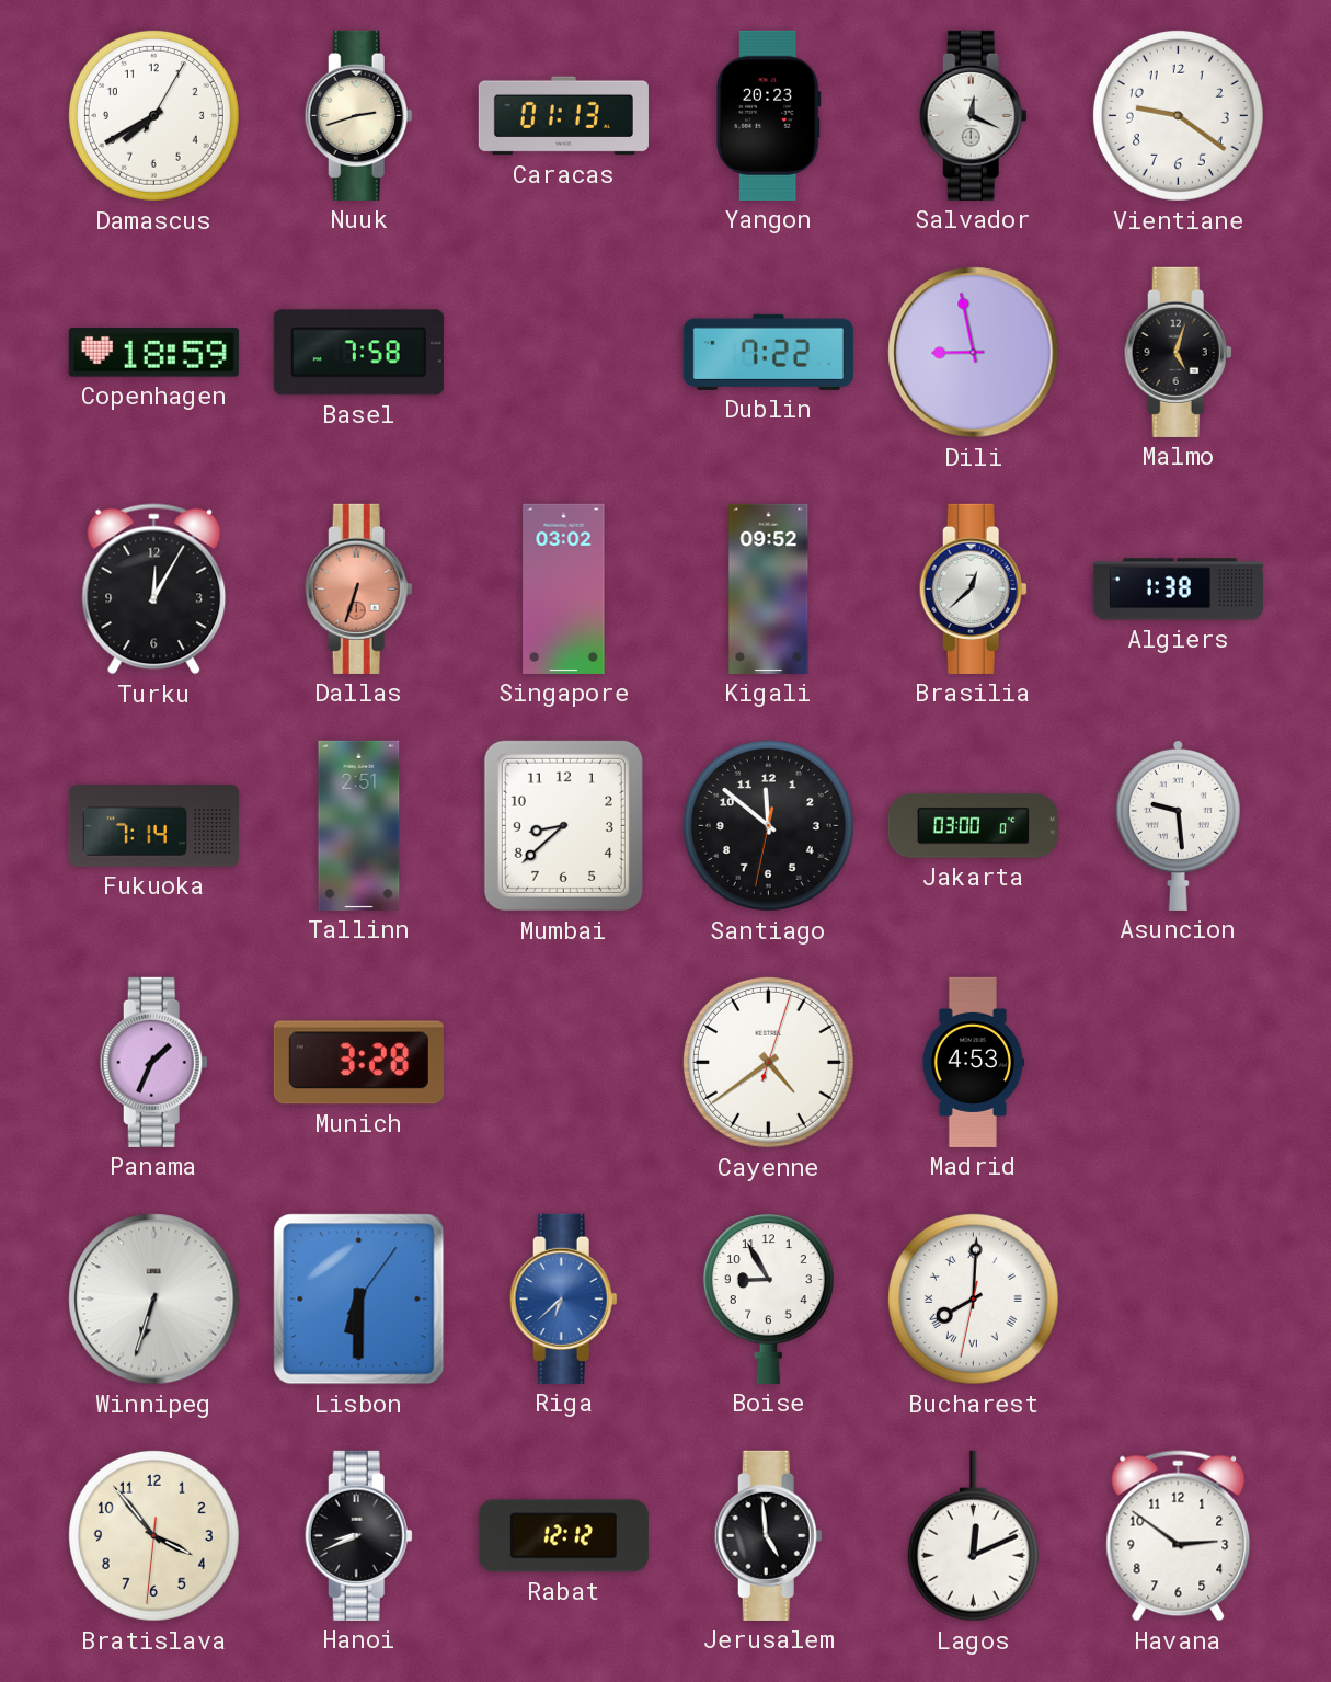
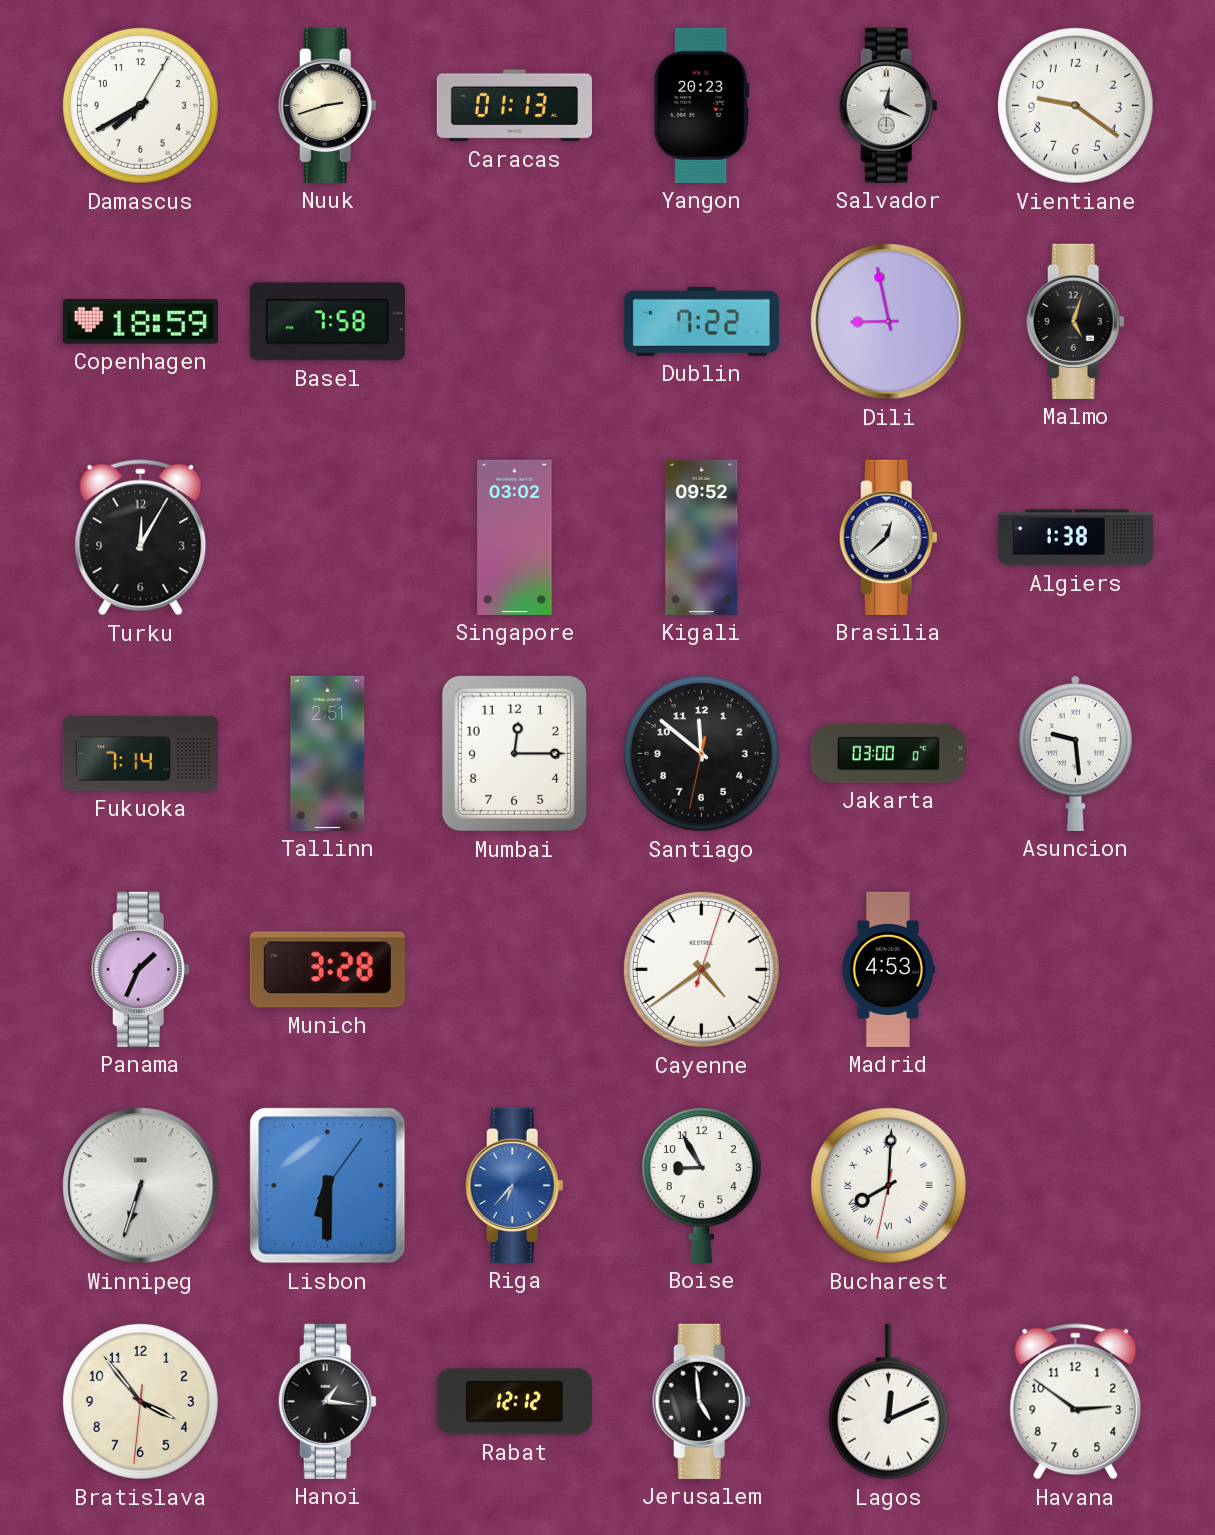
Dallas: 6:33 -> none (358, 588)
Mumbai: 8:38 -> 12:15 (514, 753)
Riga: 6:38 -> 6:37 (514, 1185)
Hanoi: 8:41 -> 1:16 (327, 1401)
